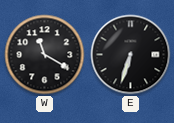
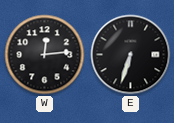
W: 11:20 -> 12:14 (45, 55)
